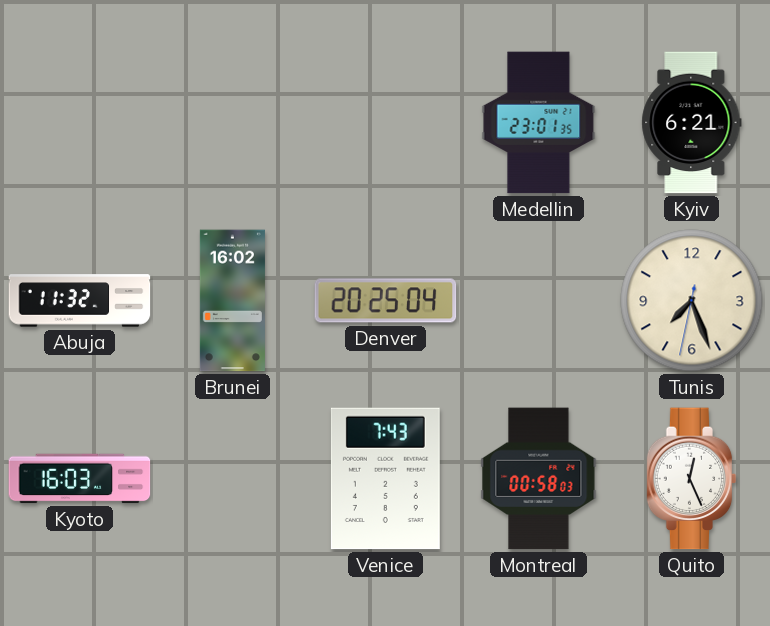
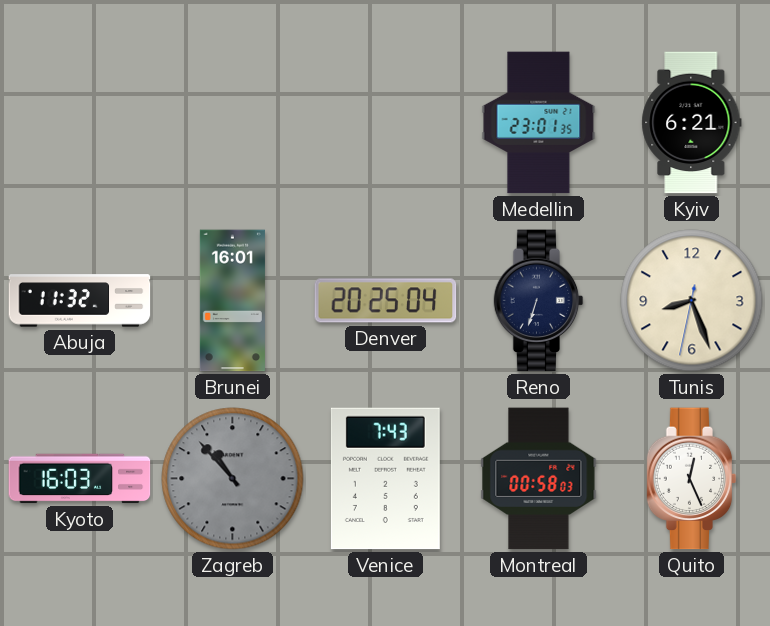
Brunei: 16:02 -> 16:01 (232, 301)
Reno: none -> 6:33 (539, 301)
Tunis: 7:26 -> 8:26 (692, 301)
Zagreb: none -> 10:53 (233, 479)
